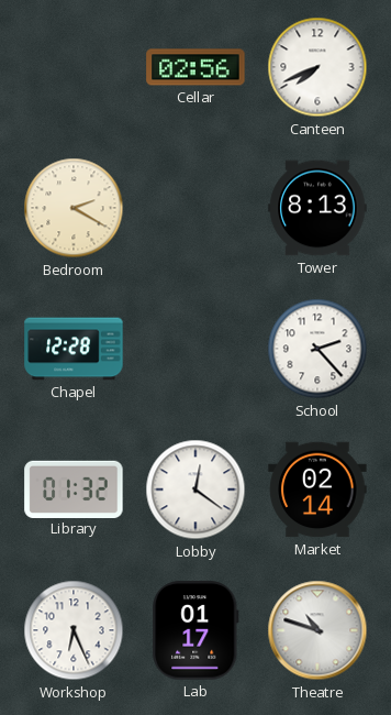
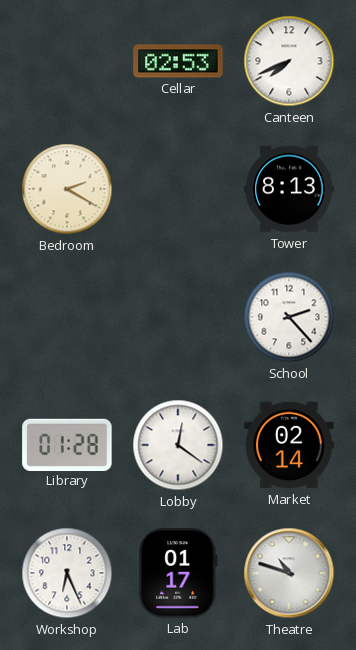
Cellar: 02:56 -> 02:53 (178, 61)
Chapel: 12:28 -> none (74, 349)
Library: 01:32 -> 01:28 (67, 444)
